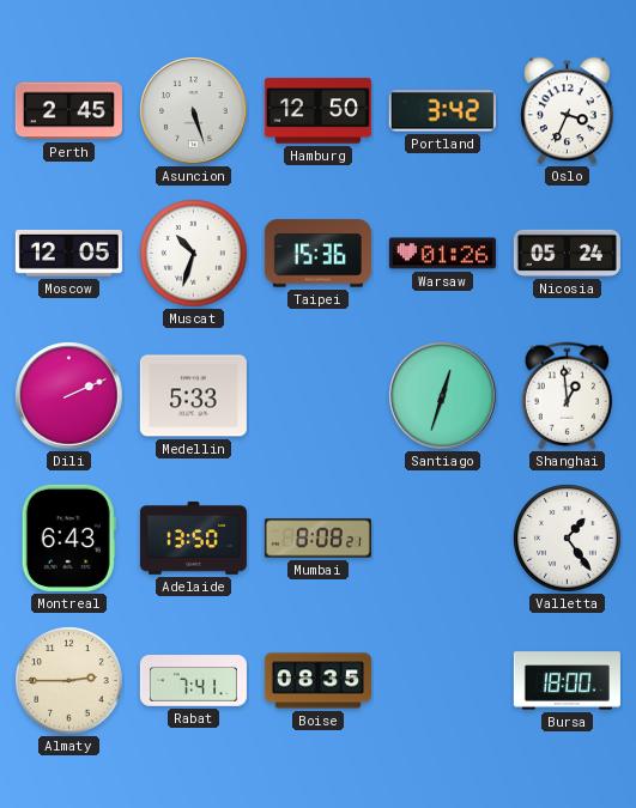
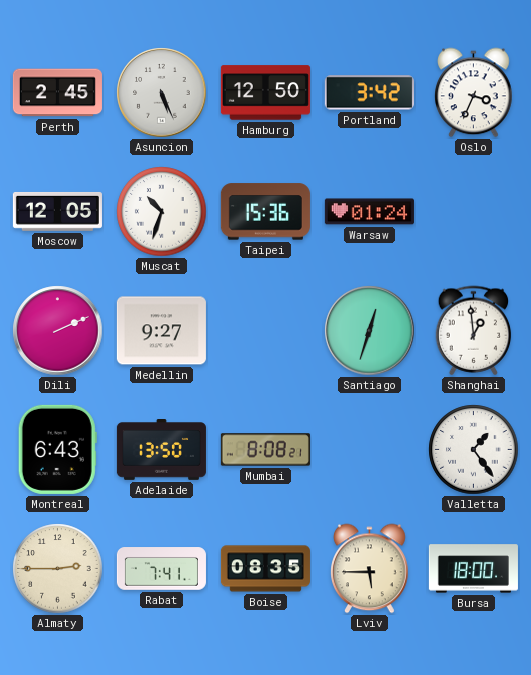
Asuncion: 5:27 -> 5:26 (162, 93)
Warsaw: 01:26 -> 01:24 (369, 212)
Nicosia: 05:24 -> none (567, 253)
Medellin: 5:33 -> 9:27 (161, 331)
Lviv: none -> 5:45 (370, 569)
